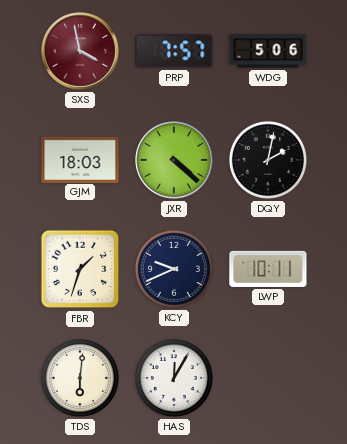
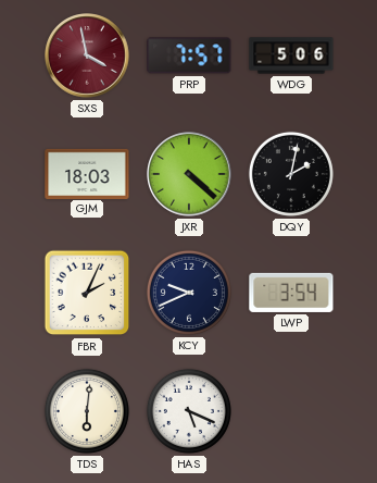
FBR: 1:33 -> 2:04 (87, 293)
LWP: 10:11 -> 3:54 (291, 293)
HAS: 12:05 -> 5:19 (189, 411)
